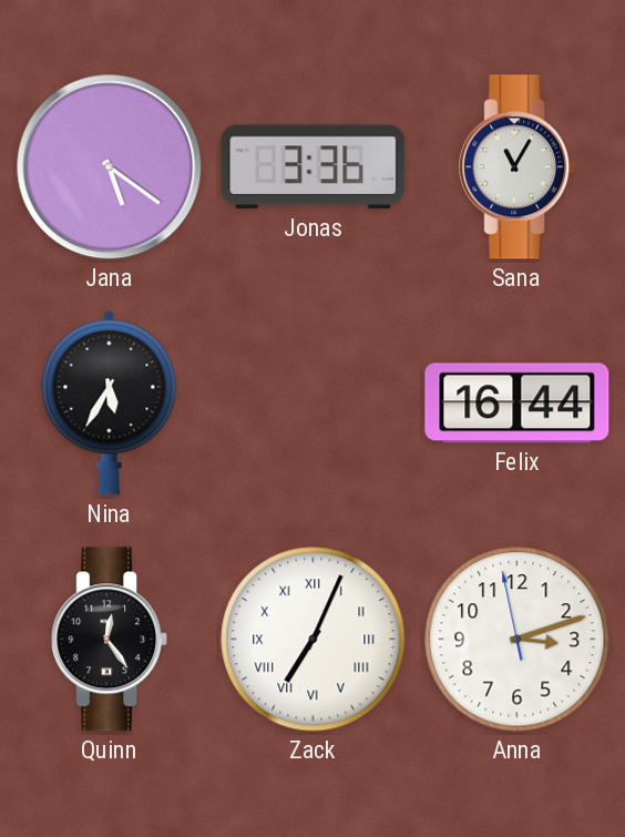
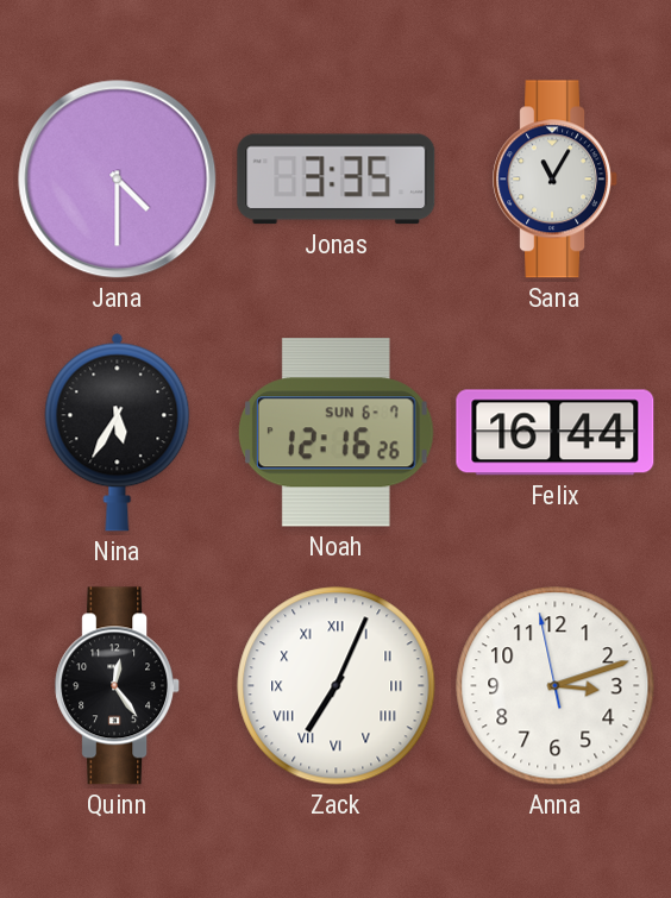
Jana: 5:21 -> 4:30 (118, 180)
Jonas: 3:36 -> 3:35 (337, 180)
Noah: none -> 12:16 (335, 433)
